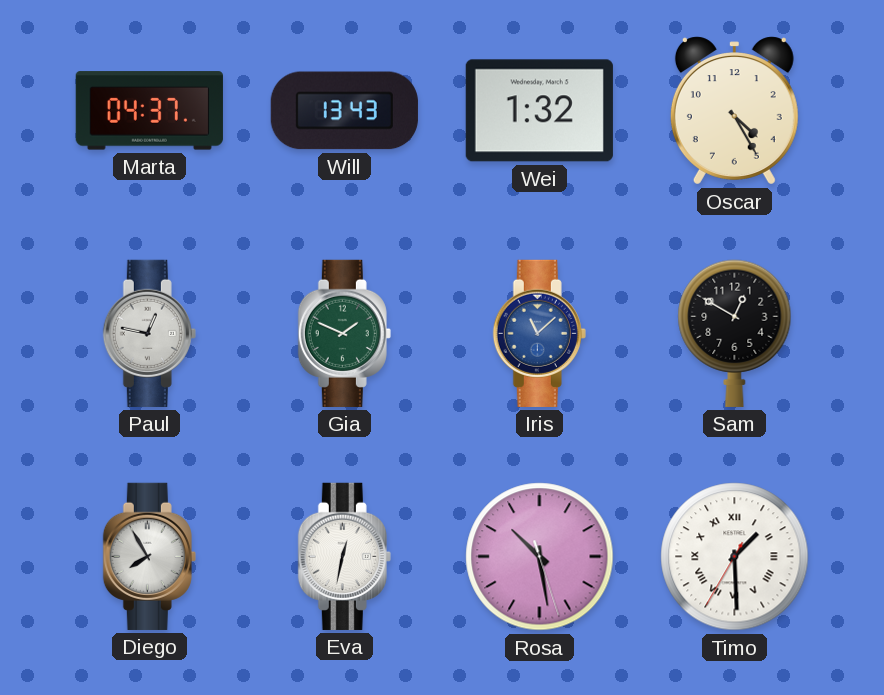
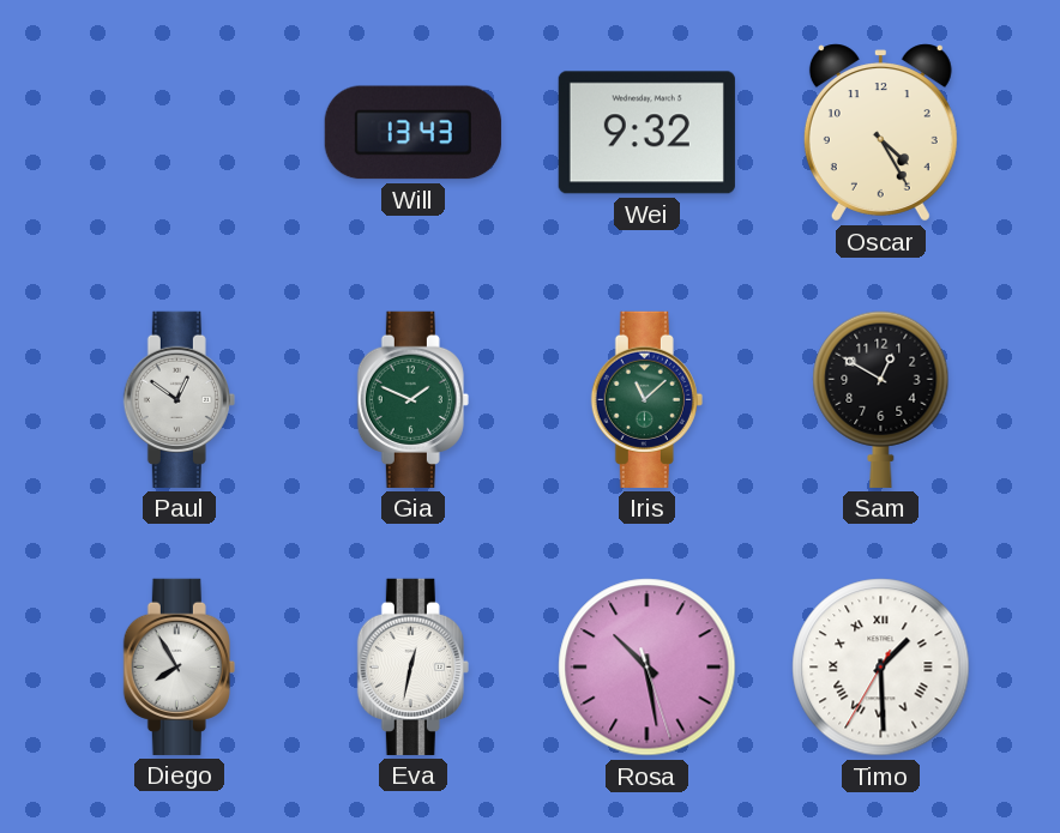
Marta: 04:37 -> none (149, 111)
Wei: 1:32 -> 9:32 (646, 133)
Paul: 12:47 -> 12:51 (179, 399)
Iris dial: blue -> green (646, 399)
